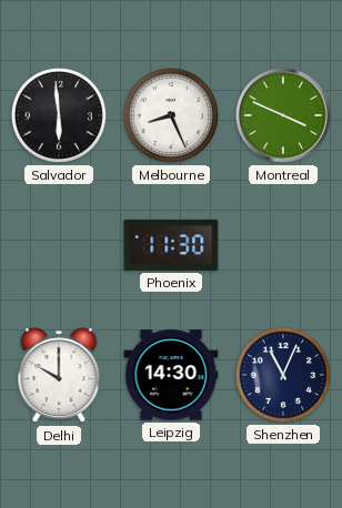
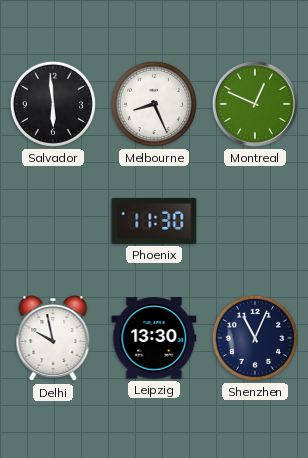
Montreal: 3:49 -> 12:49 (255, 104)
Delhi: 10:00 -> 9:58 (53, 339)
Leipzig: 14:30 -> 13:30 (154, 338)
